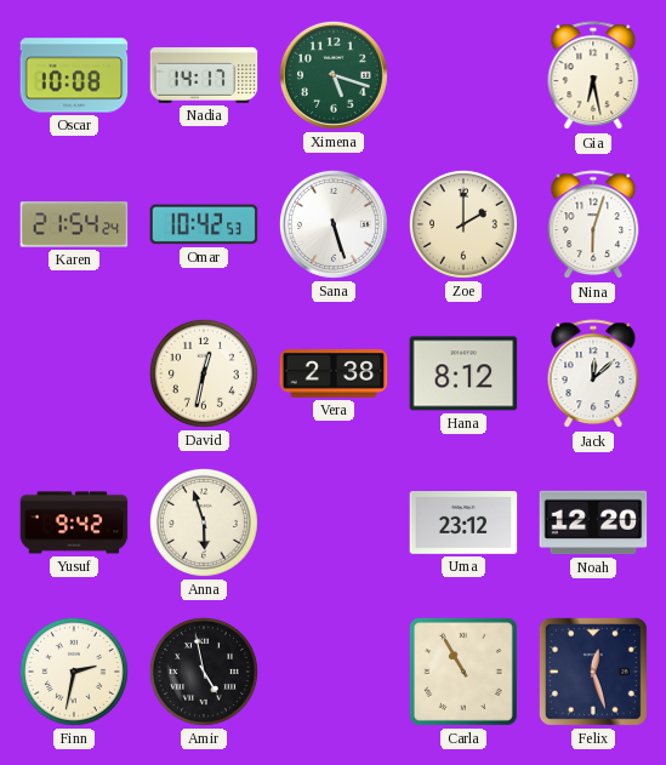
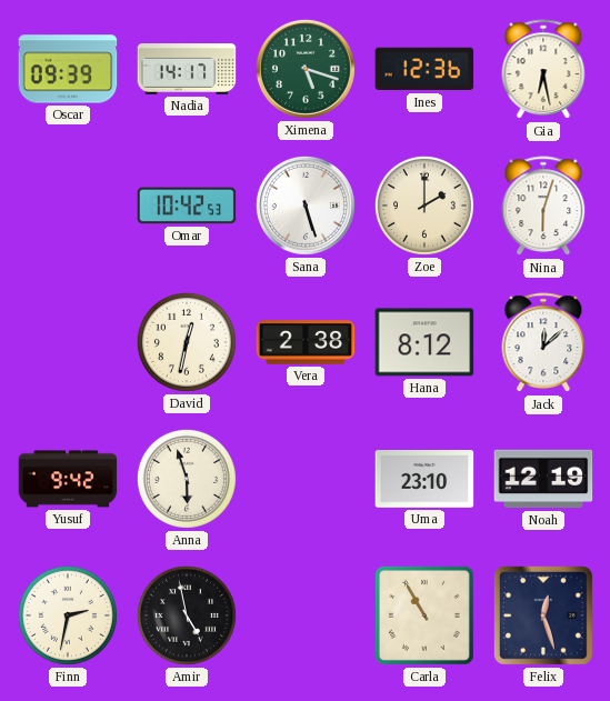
Oscar: 10:08 -> 09:39 (68, 69)
Ines: none -> 12:36 (424, 69)
Karen: 21:54 -> none (74, 224)
Uma: 23:12 -> 23:10 (424, 480)
Noah: 12:20 -> 12:19 (543, 479)
